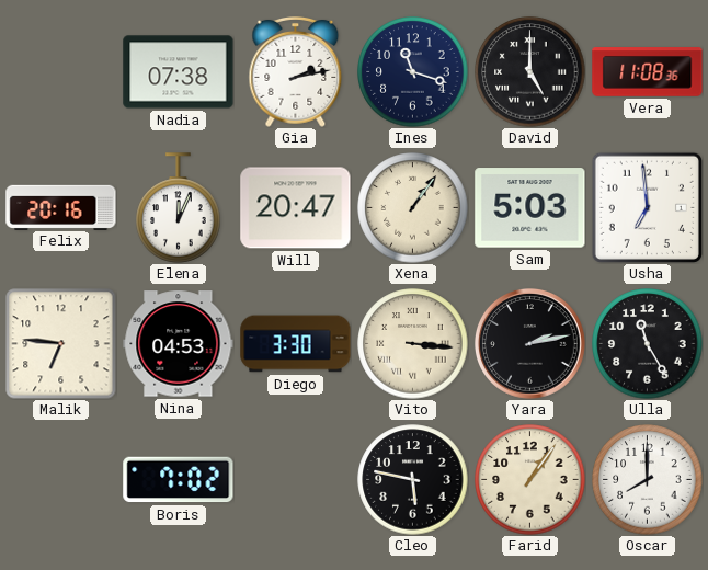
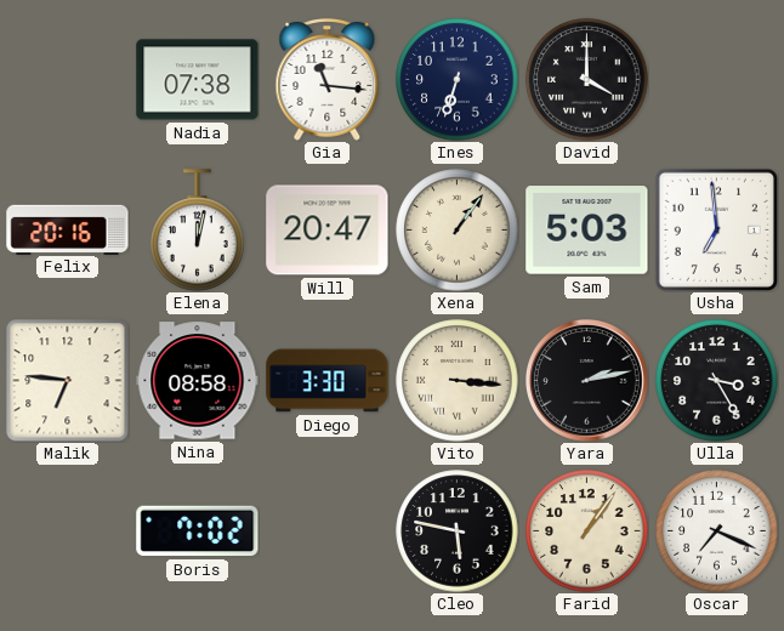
Gia: 2:13 -> 11:16 (328, 79)
Ines: 11:18 -> 6:33 (458, 80)
David: 5:00 -> 4:00 (587, 80)
Vera: 11:08 -> none (648, 72)
Elena: 12:04 -> 12:02 (198, 231)
Nina: 04:53 -> 08:58 (198, 381)
Ulla: 11:25 -> 3:25 (717, 381)
Oscar: 8:00 -> 7:19 (717, 531)
